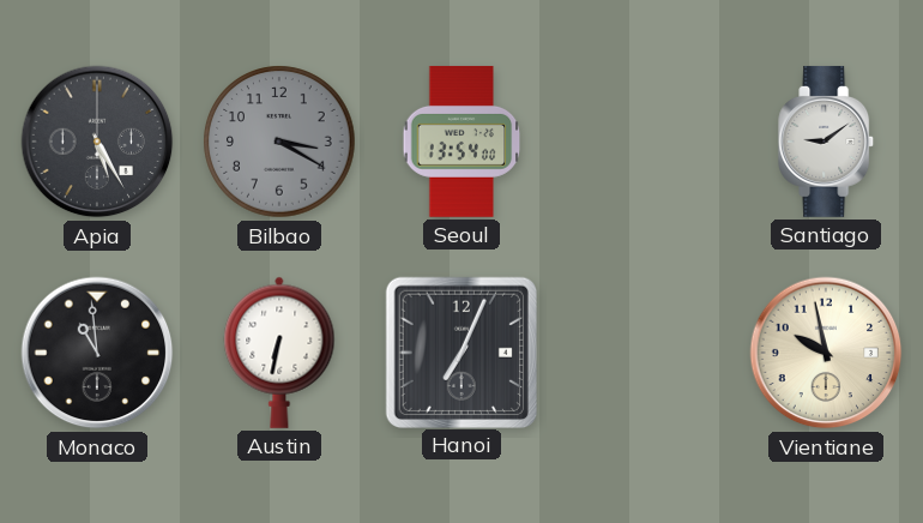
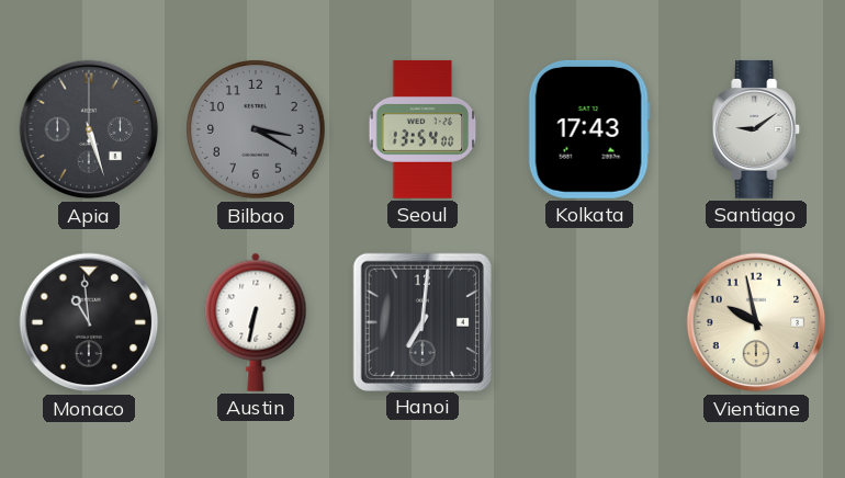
Apia: 5:25 -> 5:27 (89, 129)
Kolkata: none -> 17:43 (589, 129)
Hanoi: 7:04 -> 7:01 (421, 321)
